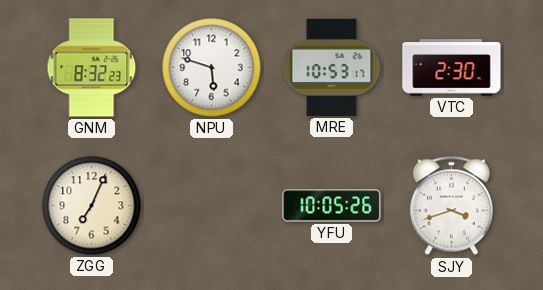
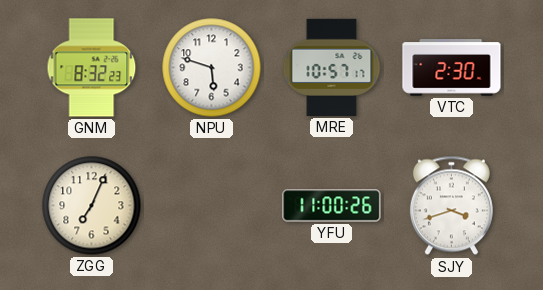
MRE: 10:53 -> 10:57 (332, 67)
YFU: 10:05 -> 11:00 (332, 206)
